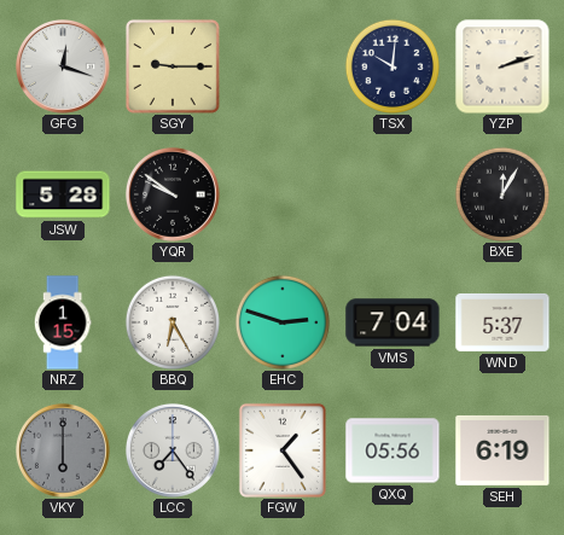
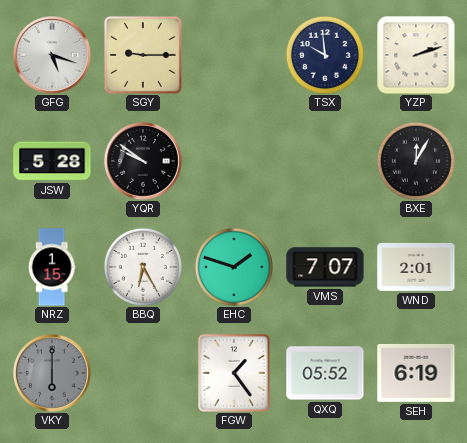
GFG: 12:18 -> 5:18 (53, 56)
TSX: 10:01 -> 9:59 (325, 55)
EHC: 2:48 -> 1:48 (234, 267)
VMS: 7:04 -> 7:07 (325, 267)
WND: 5:37 -> 2:01 (416, 267)
LCC: 7:24 -> none (174, 452)
QXQ: 05:56 -> 05:52 (325, 373)
